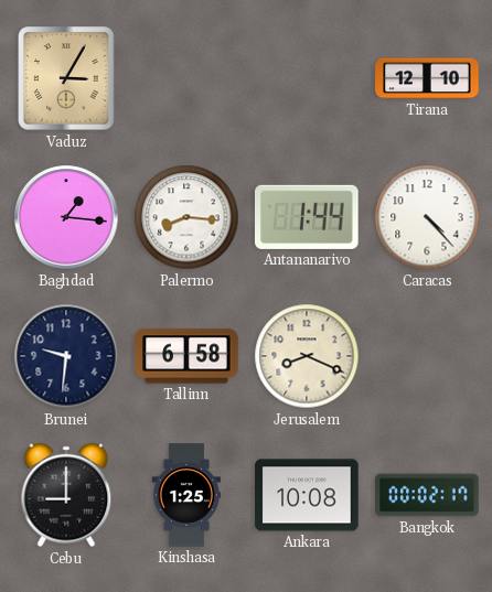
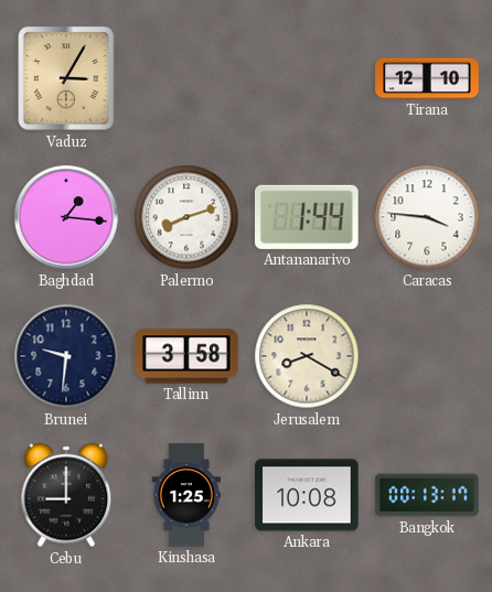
Palermo: 8:16 -> 8:12 (186, 217)
Caracas: 4:23 -> 3:46 (427, 217)
Tallinn: 6:58 -> 3:58 (186, 356)
Jerusalem: 8:19 -> 8:20 (307, 356)
Bangkok: 00:02 -> 00:13 (427, 495)
